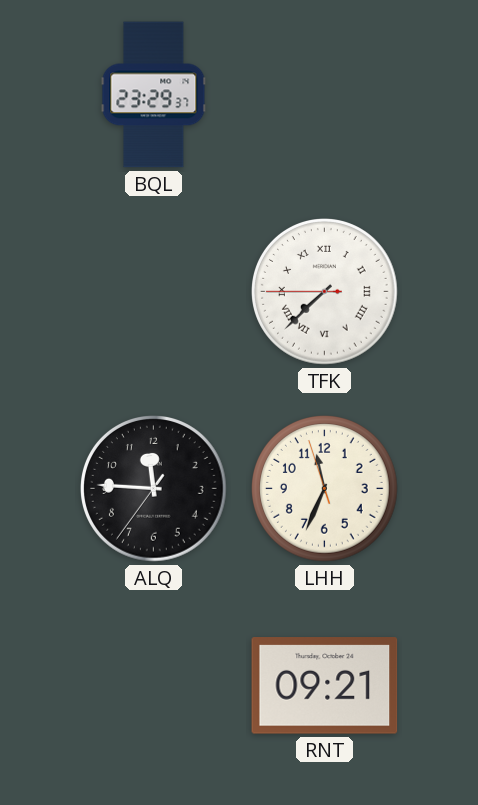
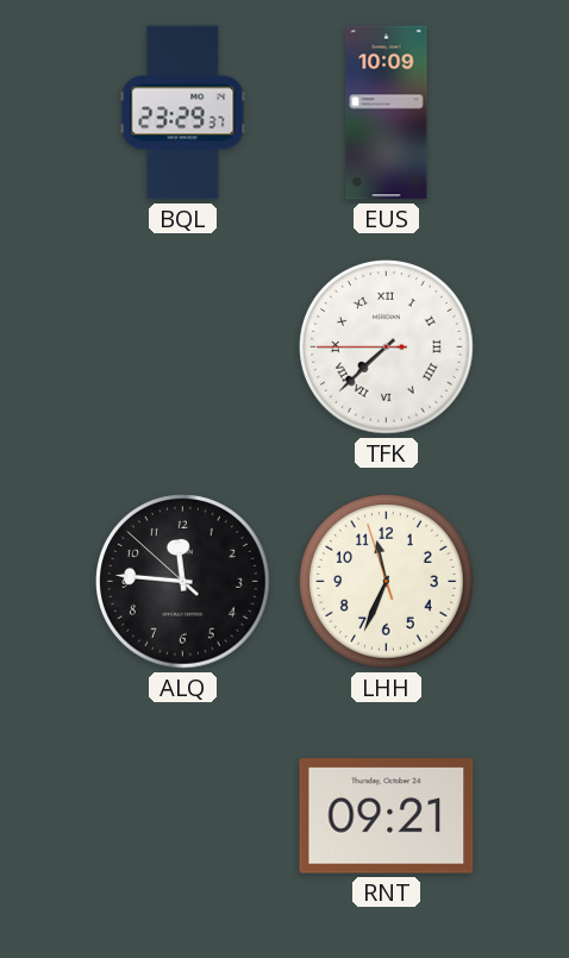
EUS: none -> 10:09 (387, 113)
ALQ: 11:45:36 -> 11:45:52 (183, 582)
